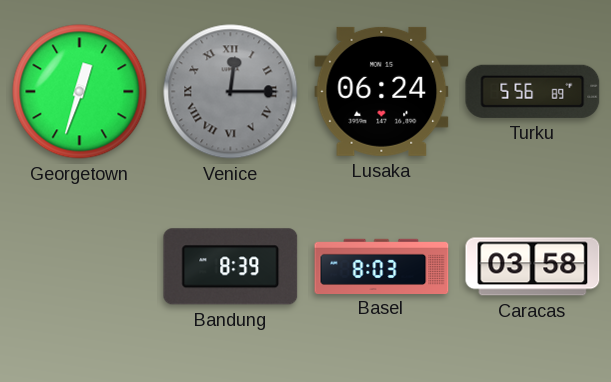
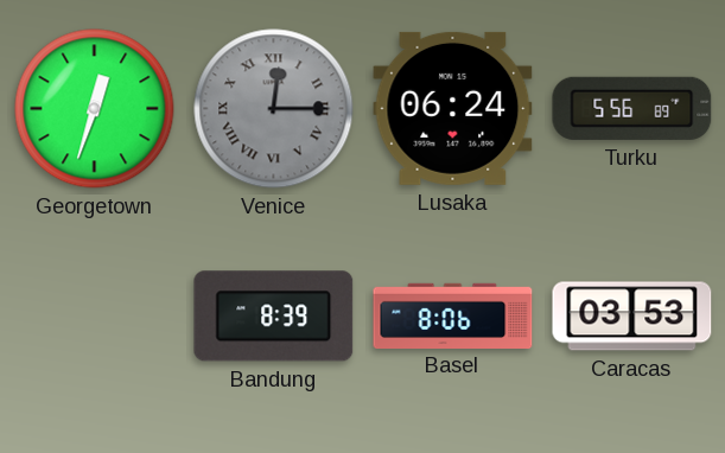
Basel: 8:03 -> 8:06 (453, 315)
Caracas: 03:58 -> 03:53 (632, 317)
